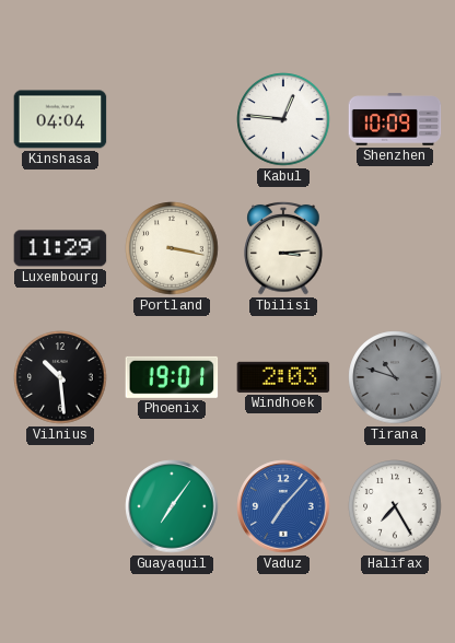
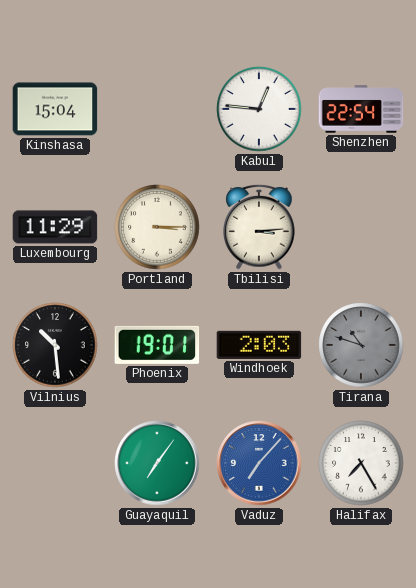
Kinshasa: 04:04 -> 15:04 (55, 109)
Shenzhen: 10:09 -> 22:54 (361, 109)
Portland: 3:17 -> 3:15 (157, 227)
